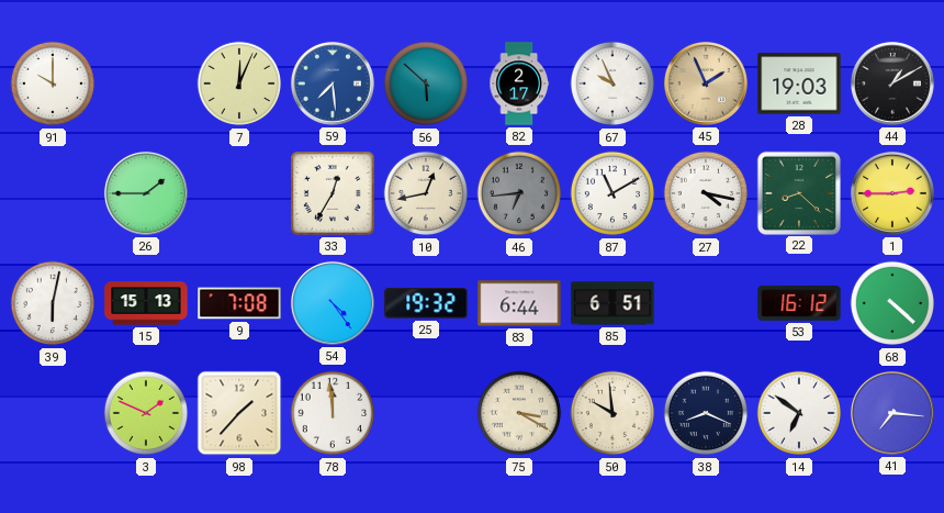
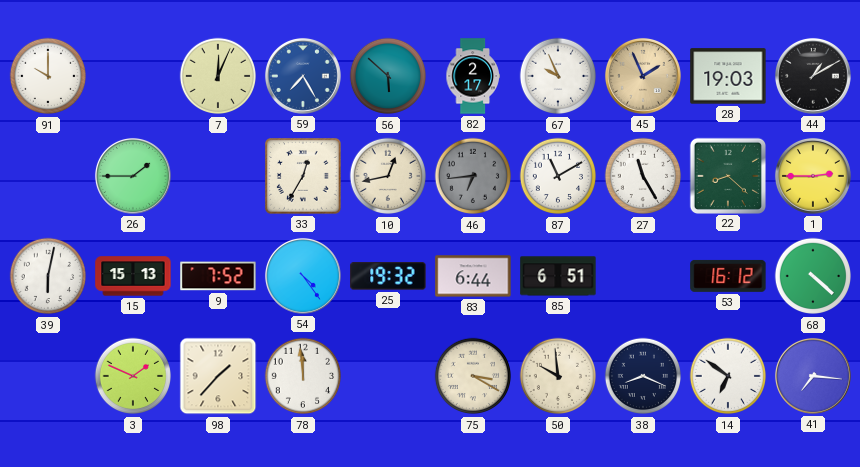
59: 7:29 -> 7:25 (303, 76)
27: 4:17 -> 11:25 (643, 176)
9: 7:08 -> 7:52 (218, 276)
